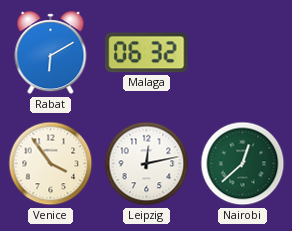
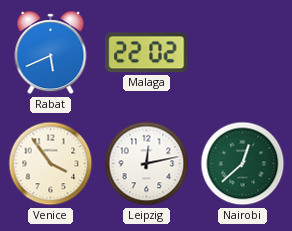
Rabat: 6:10 -> 5:41 (51, 53)
Malaga: 06:32 -> 22:02 (147, 53)
